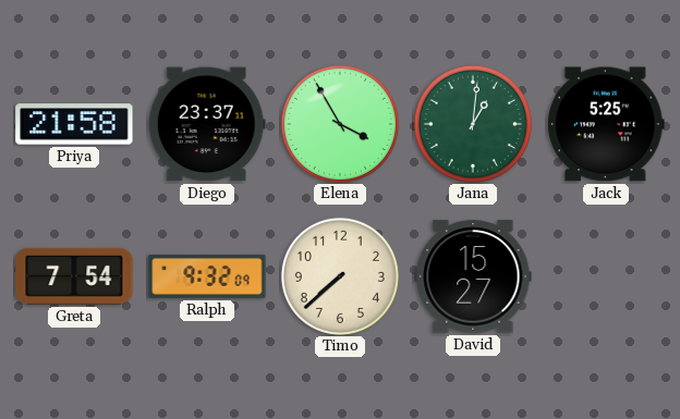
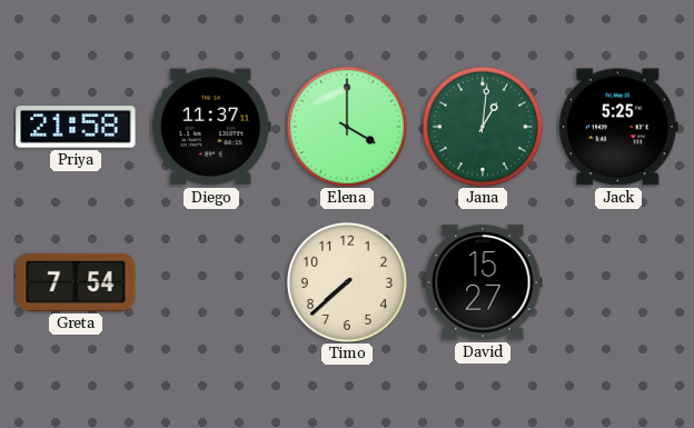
Diego: 23:37 -> 11:37 (211, 127)
Elena: 3:55 -> 4:00 (347, 127)
Ralph: 9:32 -> none (207, 276)
